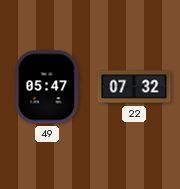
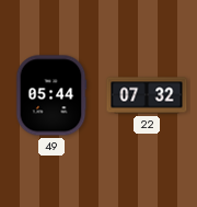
49: 05:47 -> 05:44 (51, 95)
